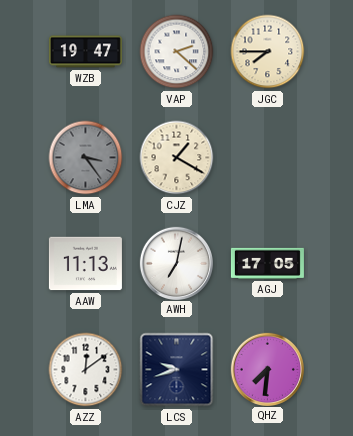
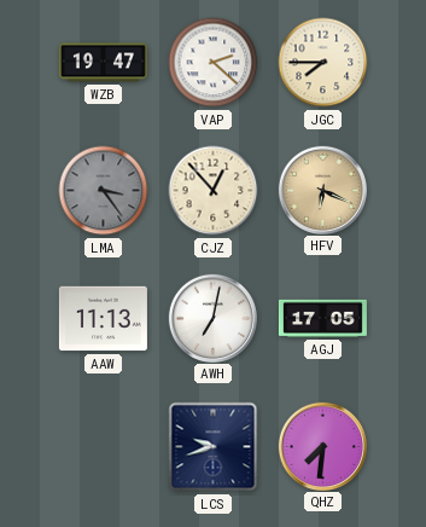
CJZ: 1:20 -> 12:53 (214, 191)
HFV: none -> 6:19 (322, 190)
AZZ: 12:09 -> none (86, 370)
